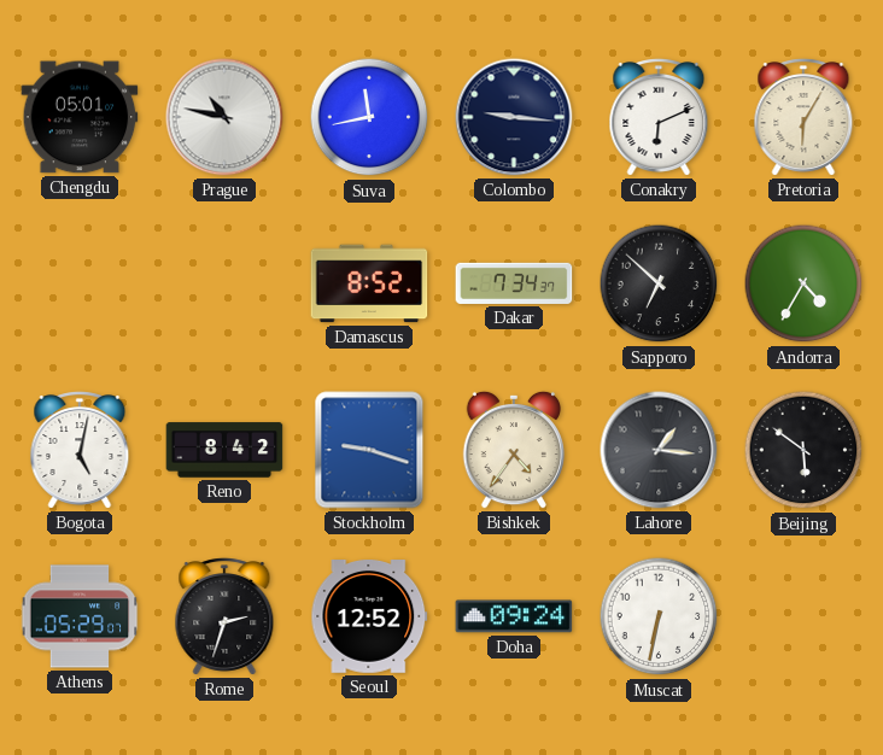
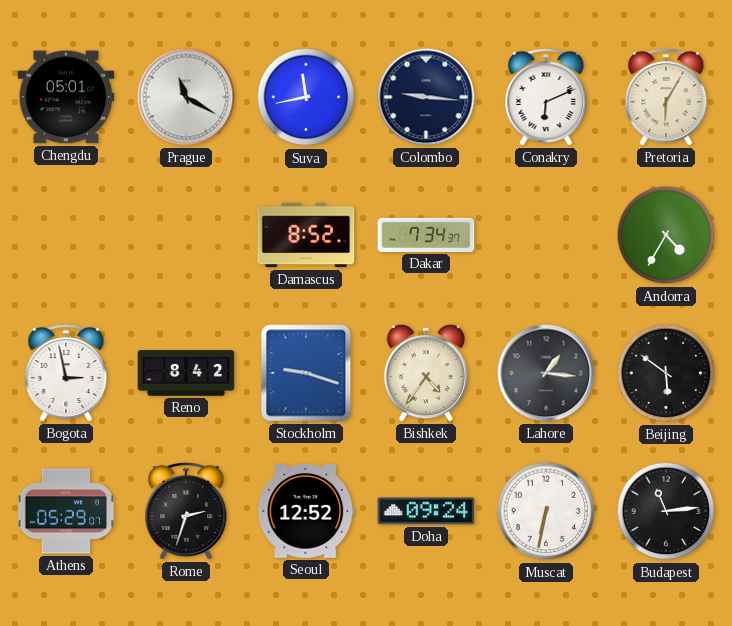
Prague: 10:47 -> 11:20 (186, 97)
Sapporo: 6:52 -> none (659, 283)
Bogota: 5:02 -> 2:58 (66, 373)
Budapest: none -> 11:14 (666, 511)
